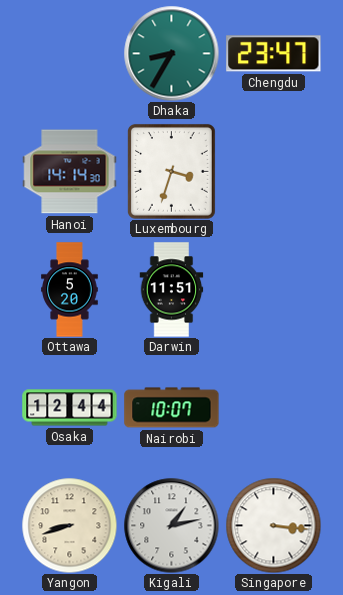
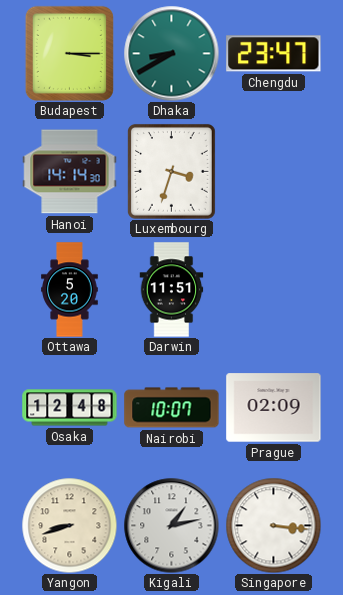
Budapest: none -> 3:15 (69, 53)
Dhaka: 8:35 -> 8:40 (171, 53)
Osaka: 12:44 -> 12:48 (70, 408)
Prague: none -> 02:09 (274, 408)
